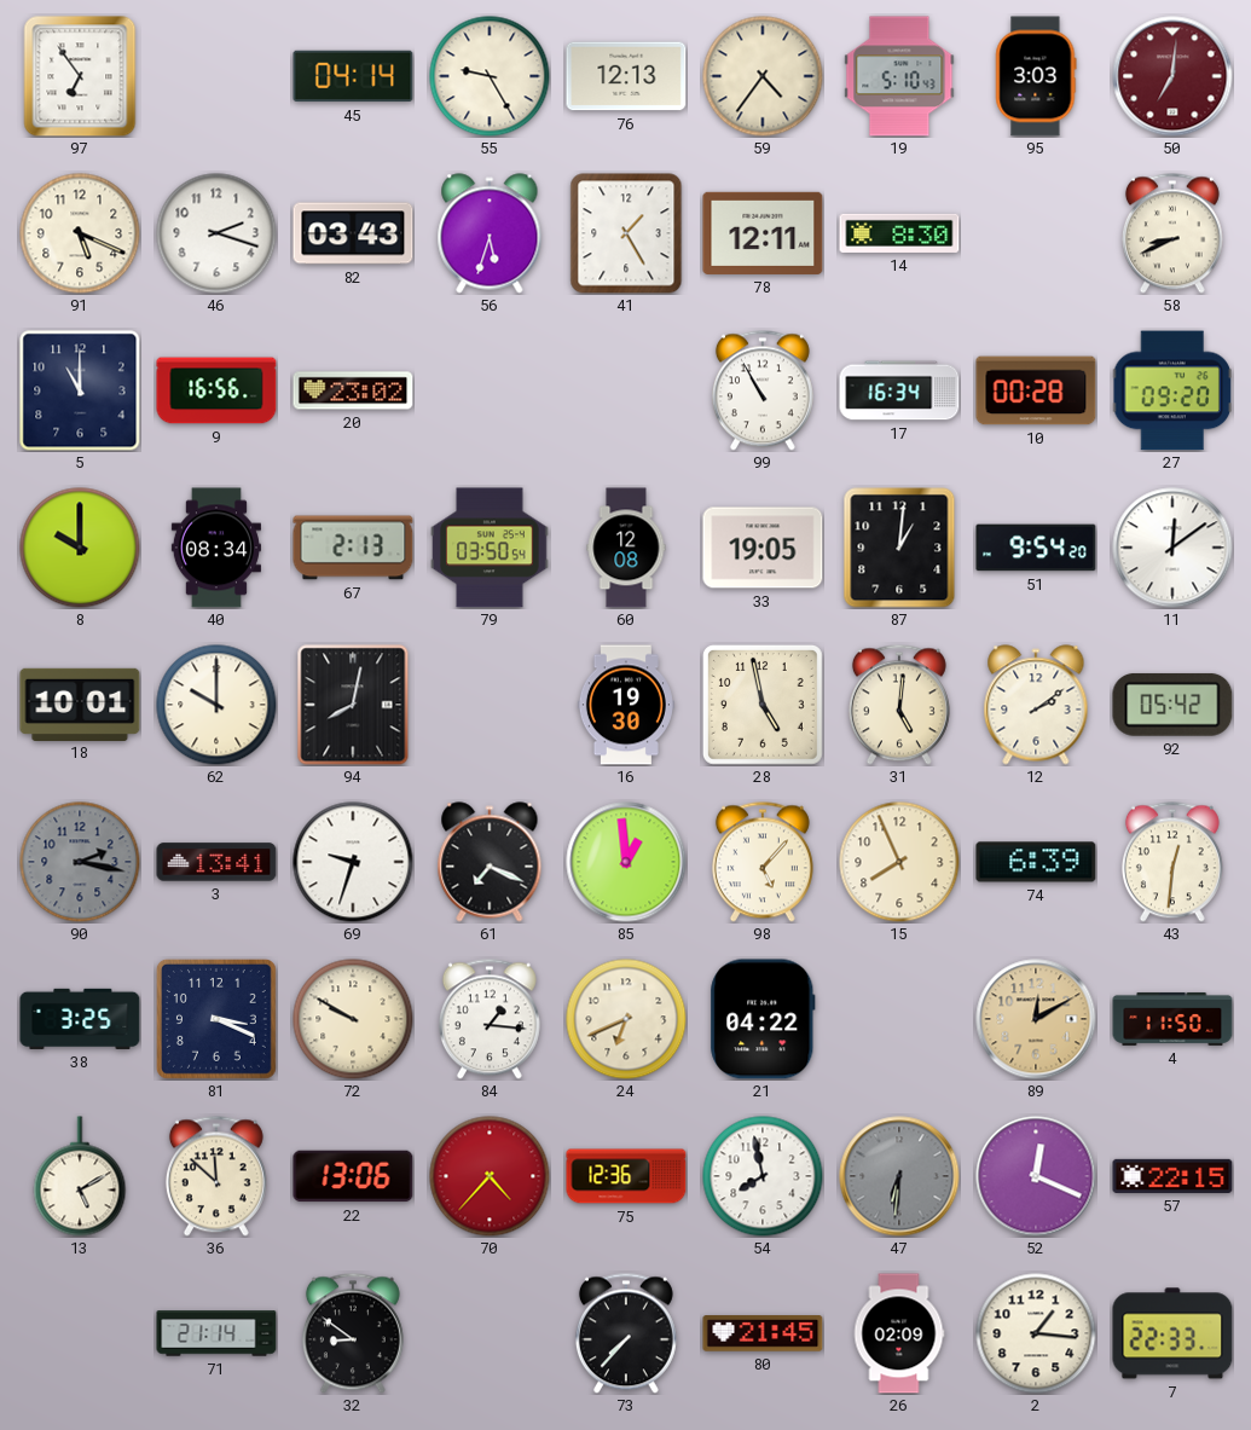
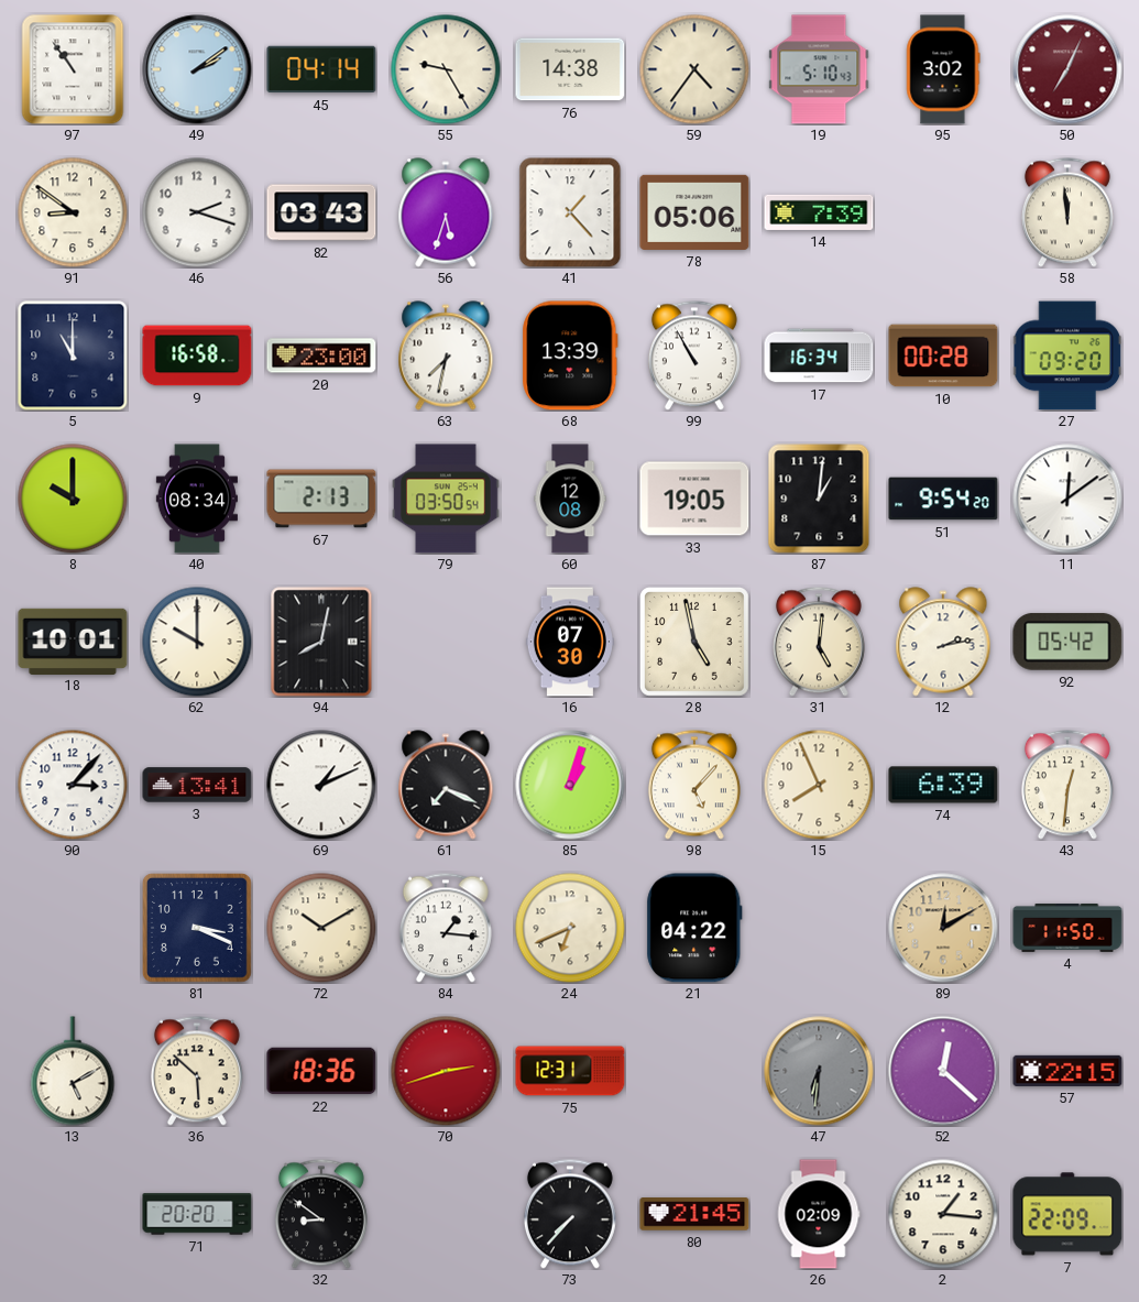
97: 6:54 -> 10:54 (73, 69)
49: none -> 2:09 (197, 69)
76: 12:13 -> 14:38 (570, 69)
95: 3:03 -> 3:02 (943, 69)
50: 7:01 -> 7:04 (1067, 69)
91: 5:19 -> 8:51 (73, 212)
41: 1:25 -> 1:23 (570, 212)
78: 12:11 -> 05:06 (694, 212)
14: 8:30 -> 7:39 (819, 212)
58: 8:41 -> 11:59 (1067, 212)
9: 16:56 -> 16:58 (197, 355)
20: 23:02 -> 23:00 (321, 355)
63: none -> 7:32 (446, 355)
68: none -> 13:39 (570, 355)
16: 19:30 -> 07:30 (570, 642)
12: 2:09 -> 2:13 (943, 642)
90: 2:17 -> 3:07 (73, 785)
90 dial: grey -> white (73, 785)
69: 9:33 -> 1:11 (321, 785)
85: 12:59 -> 1:03 (570, 785)
38: 3:25 -> none (80, 1019)
72: 9:50 -> 10:10 (321, 928)
36: 11:52 -> 5:52 (197, 1071)
22: 13:06 -> 18:36 (321, 1071)
70: 4:37 -> 2:42 (446, 1071)
75: 12:36 -> 12:31 (570, 1071)
54: 7:58 -> none (763, 1176)
52: 12:19 -> 12:22 (943, 1071)
71: 21:14 -> 20:20 (197, 1214)
7: 22:33 -> 22:09 (1067, 1214)
